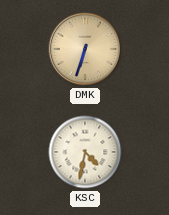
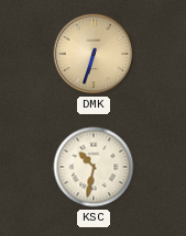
KSC: 4:32 -> 10:32 (94, 167)
